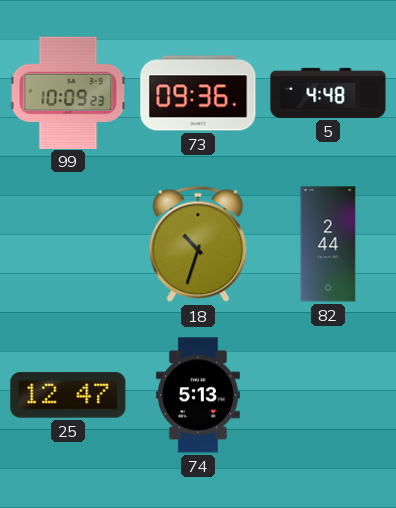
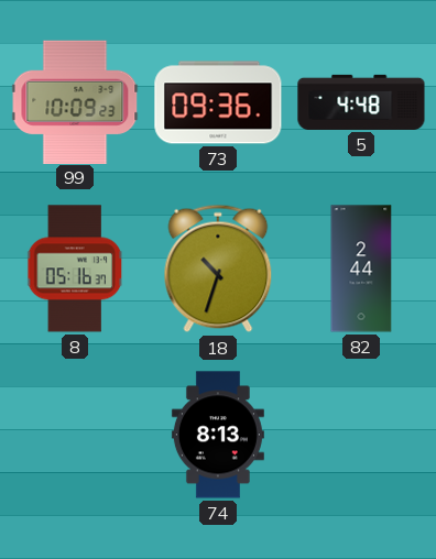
8: none -> 05:16 (76, 268)
25: 12:47 -> none (68, 395)
74: 5:13 -> 8:13 (218, 435)
